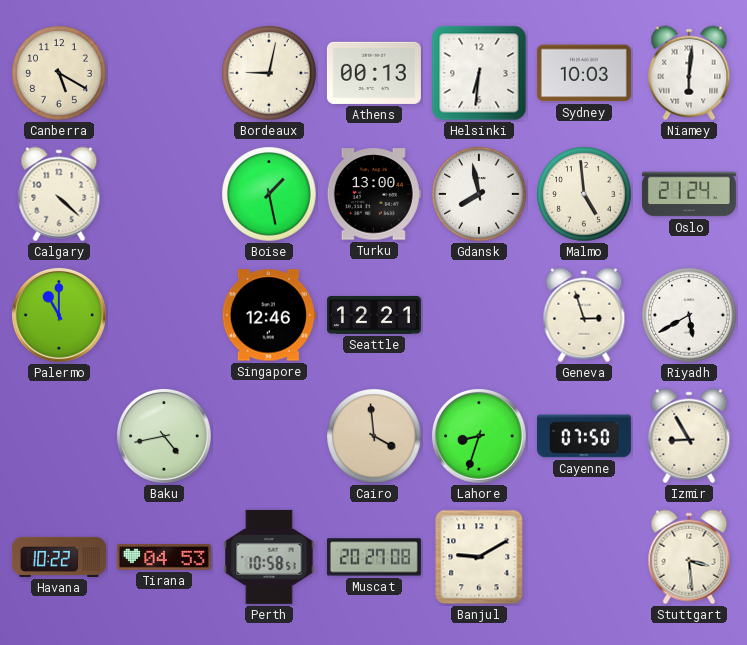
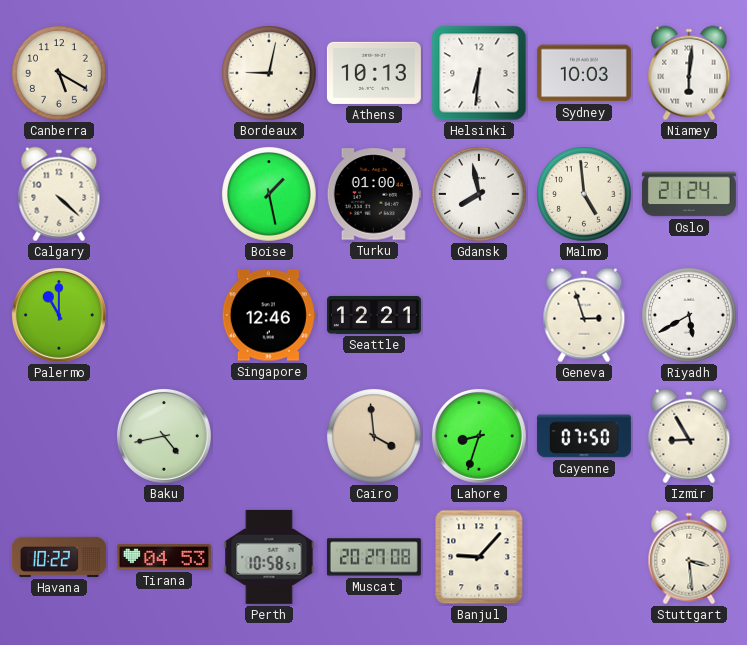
Athens: 00:13 -> 10:13 (374, 73)
Turku: 13:00 -> 01:00 (374, 194)
Banjul: 9:10 -> 9:07 (479, 557)
